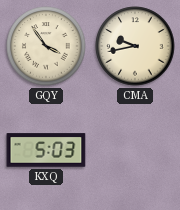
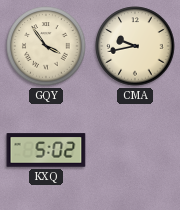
KXQ: 5:03 -> 5:02 (46, 150)
